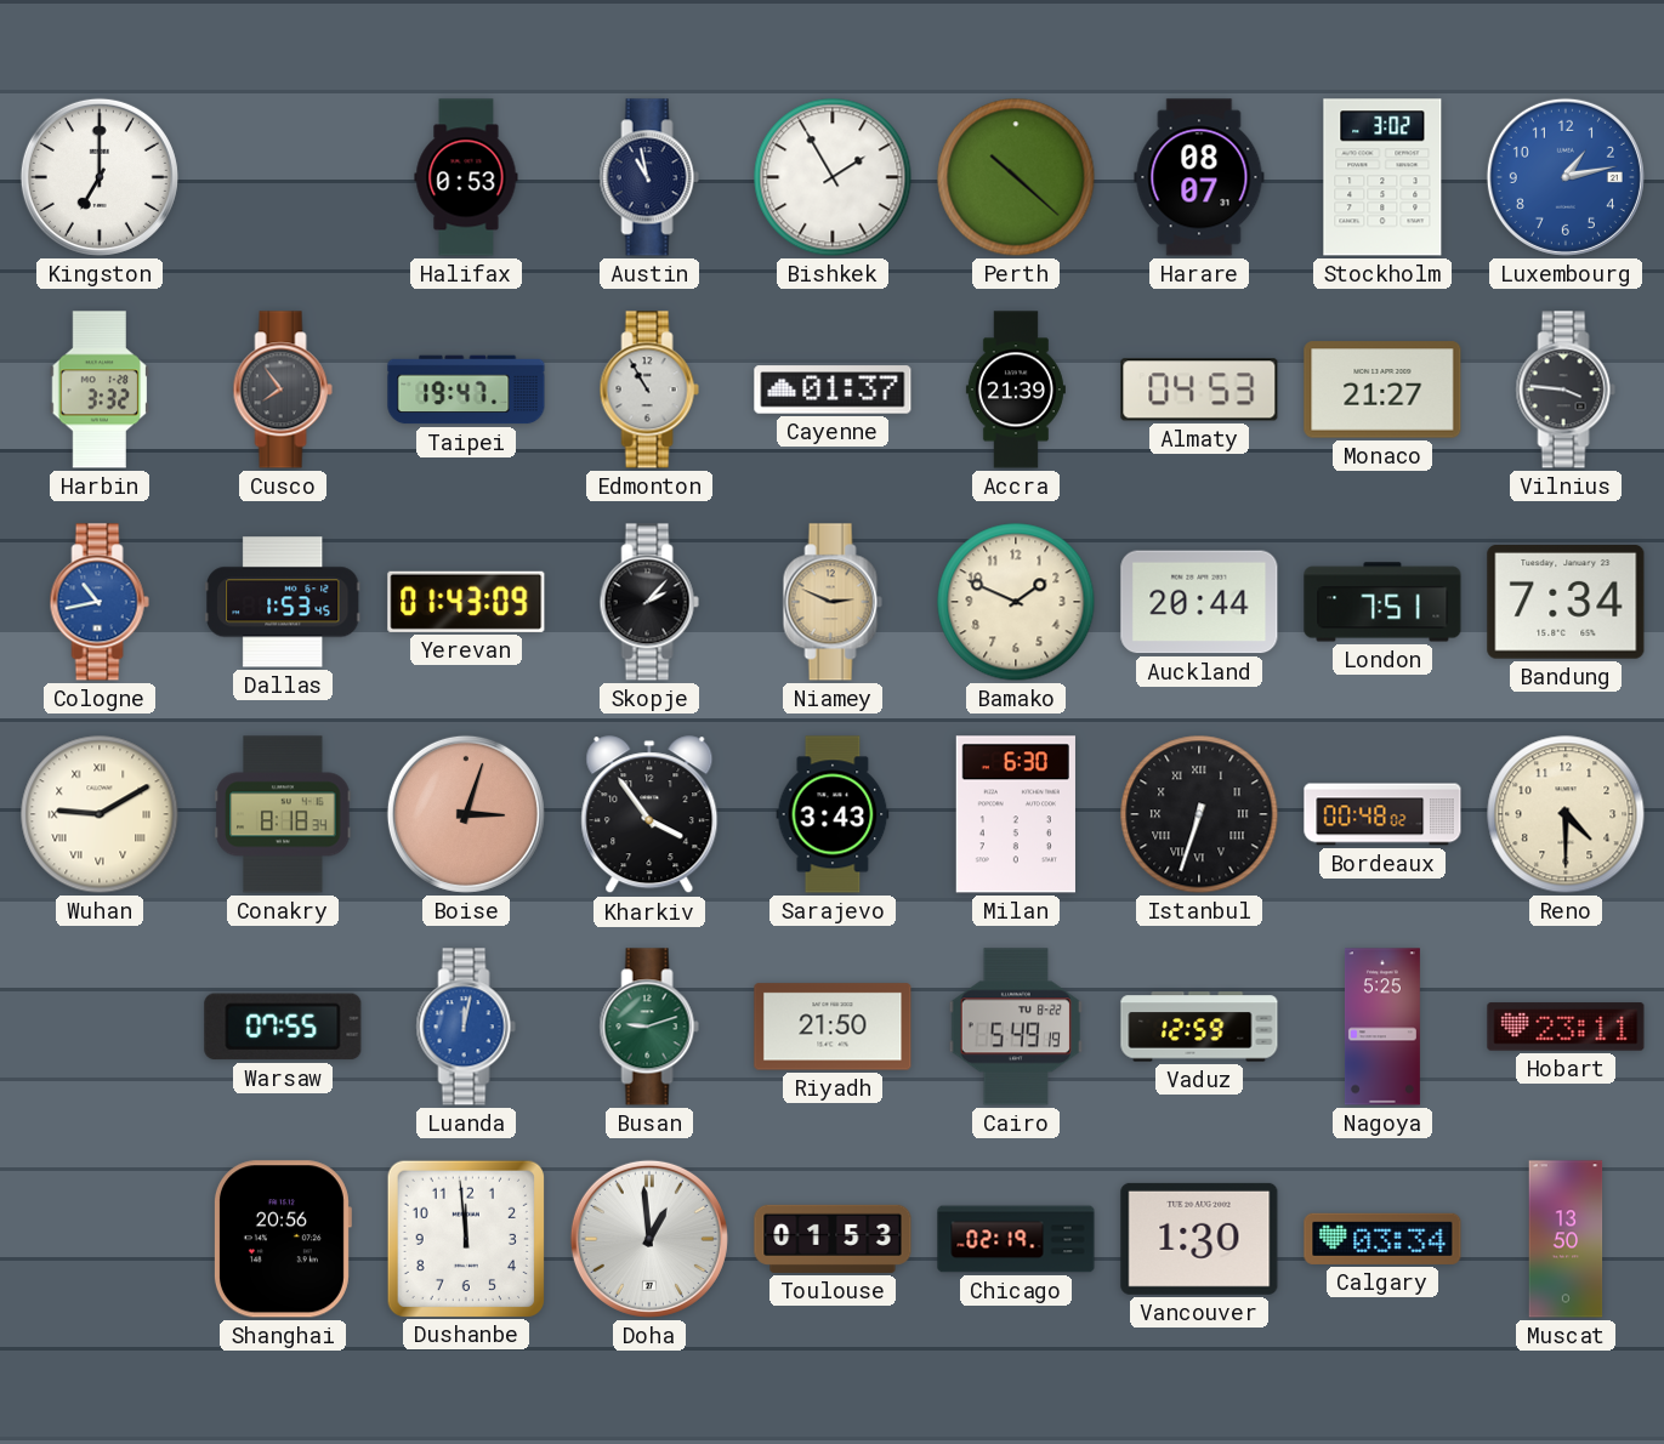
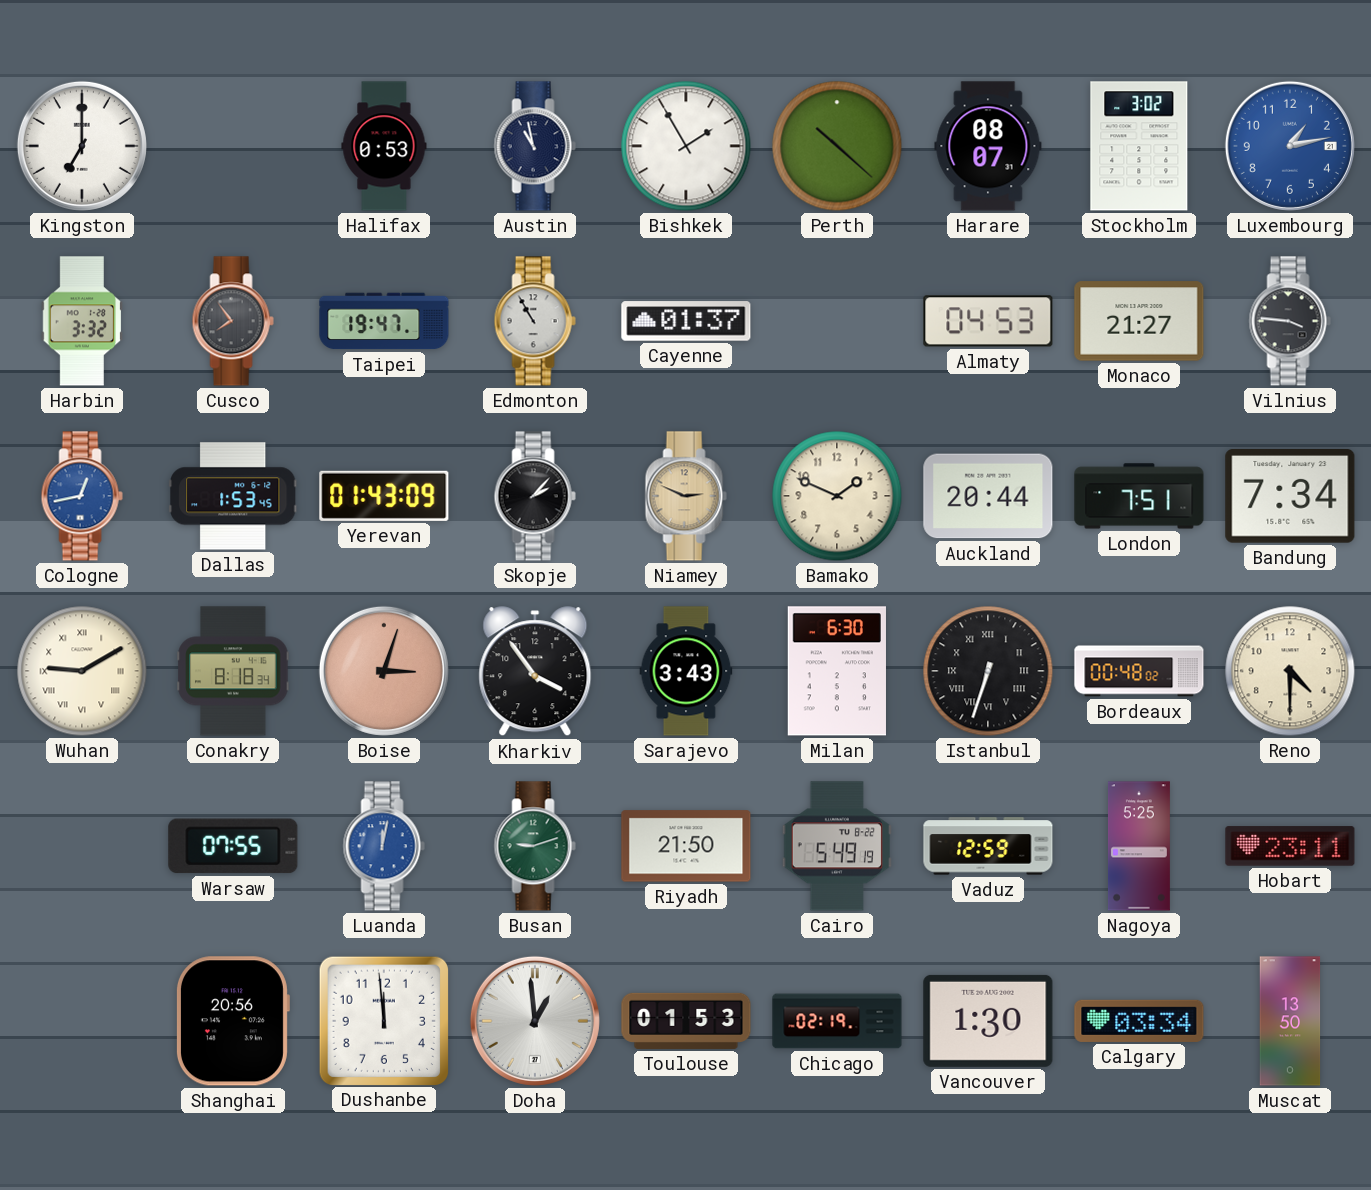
Accra: 21:39 -> none (1016, 390)
Cologne: 10:43 -> 12:43 (82, 496)
